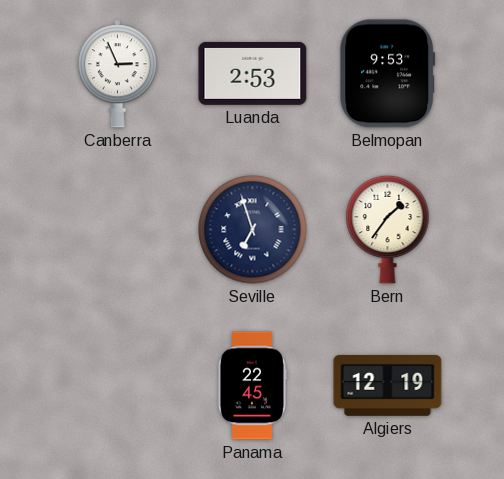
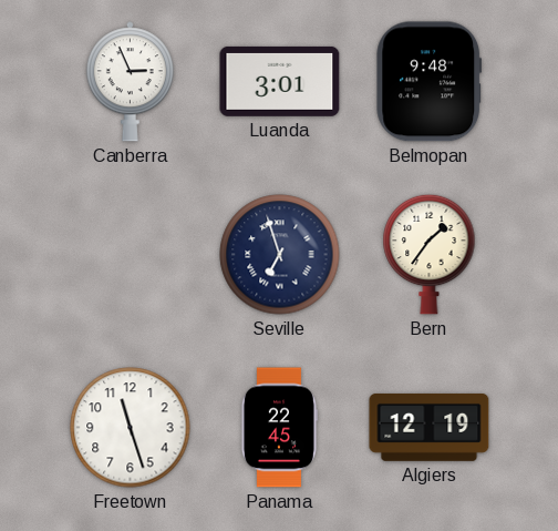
Luanda: 2:53 -> 3:01 (280, 81)
Belmopan: 9:53 -> 9:48 (430, 82)
Freetown: none -> 11:27 (131, 428)
